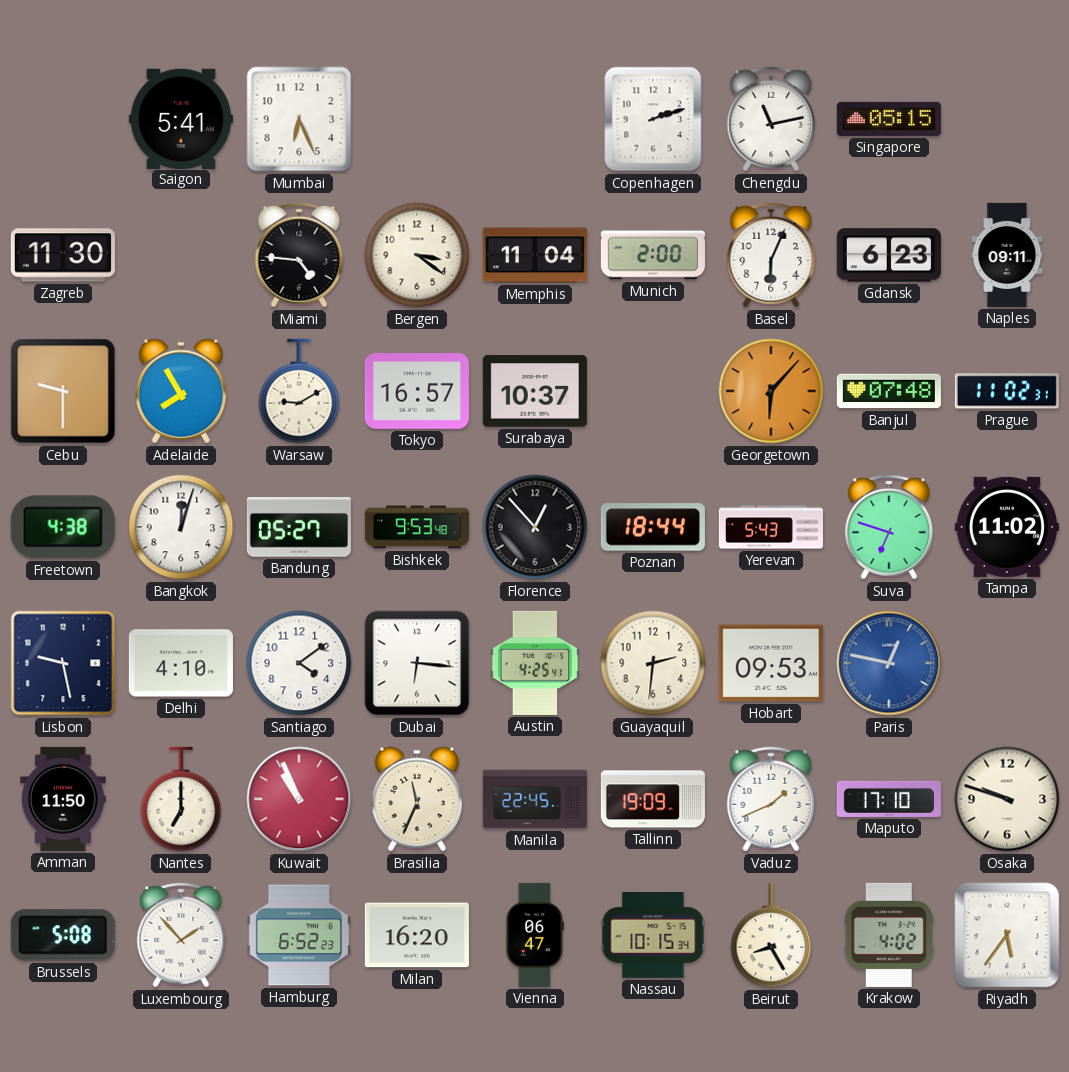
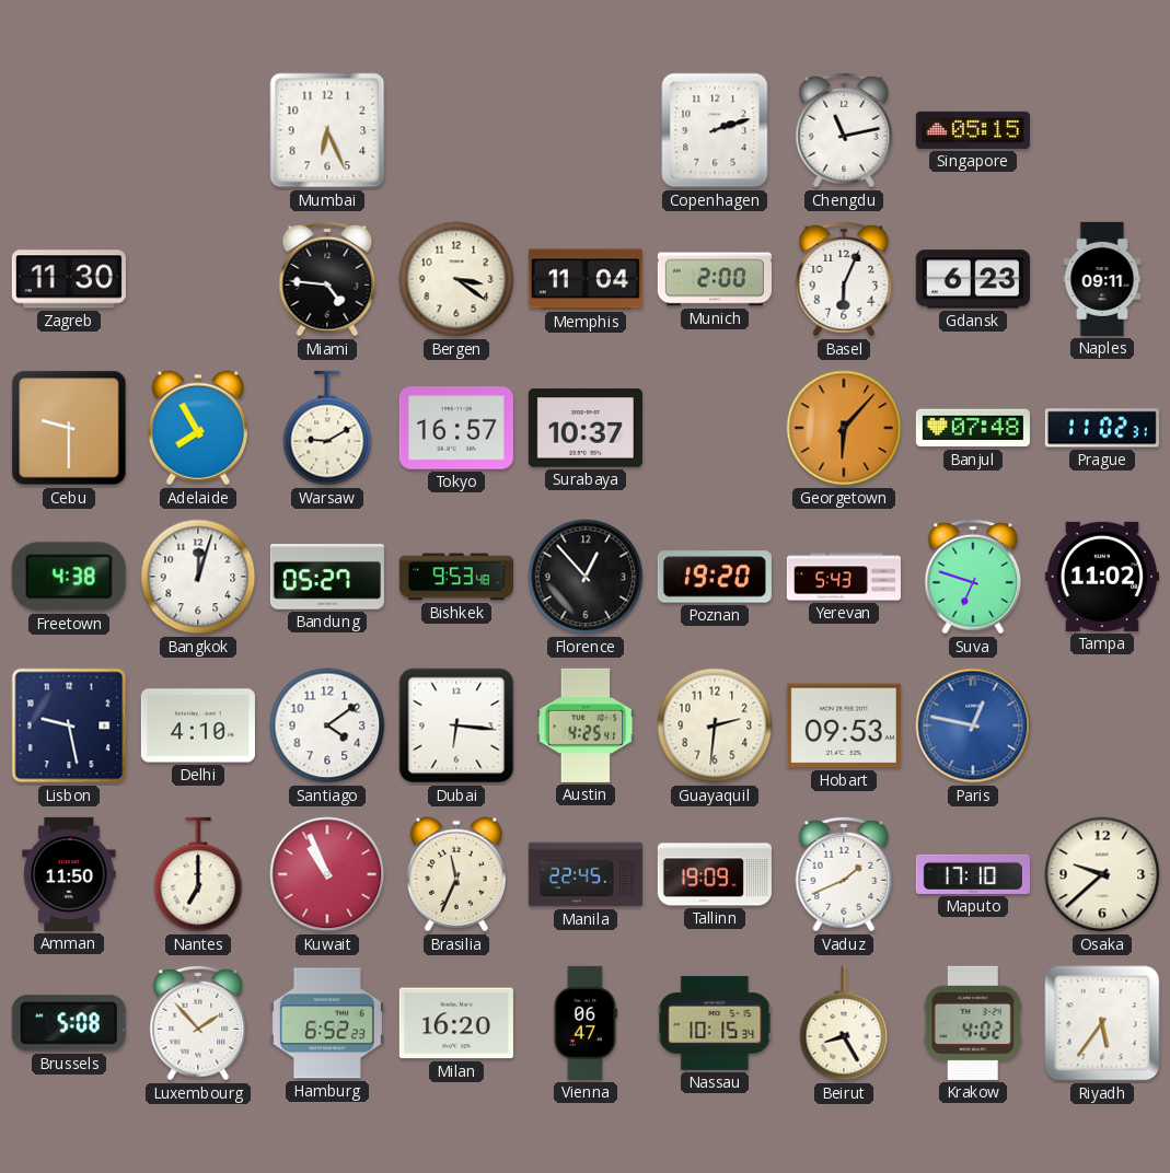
Saigon: 5:41 -> none (181, 118)
Poznan: 18:44 -> 19:20 (715, 577)
Osaka: 9:48 -> 9:38 (1102, 874)
